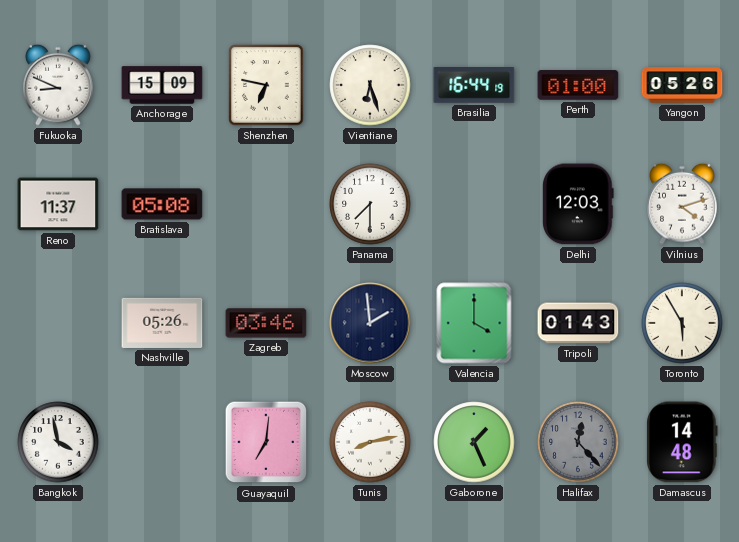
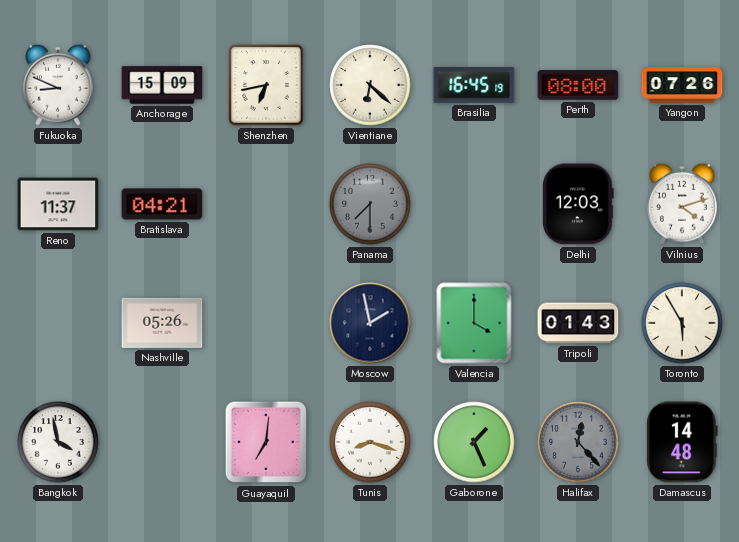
Shenzhen: 6:47 -> 6:43 (267, 85)
Vientiane: 6:27 -> 6:22 (370, 85)
Brasilia: 16:44 -> 16:45 (474, 86)
Perth: 01:00 -> 08:00 (578, 85)
Yangon: 05:26 -> 07:26 (682, 85)
Bratislava: 05:08 -> 04:21 (162, 204)
Panama dial: white -> grey (370, 204)
Zagreb: 03:46 -> none (266, 323)
Moscow: 1:59 -> 1:58 (370, 323)
Tunis: 8:13 -> 8:18 (370, 442)
